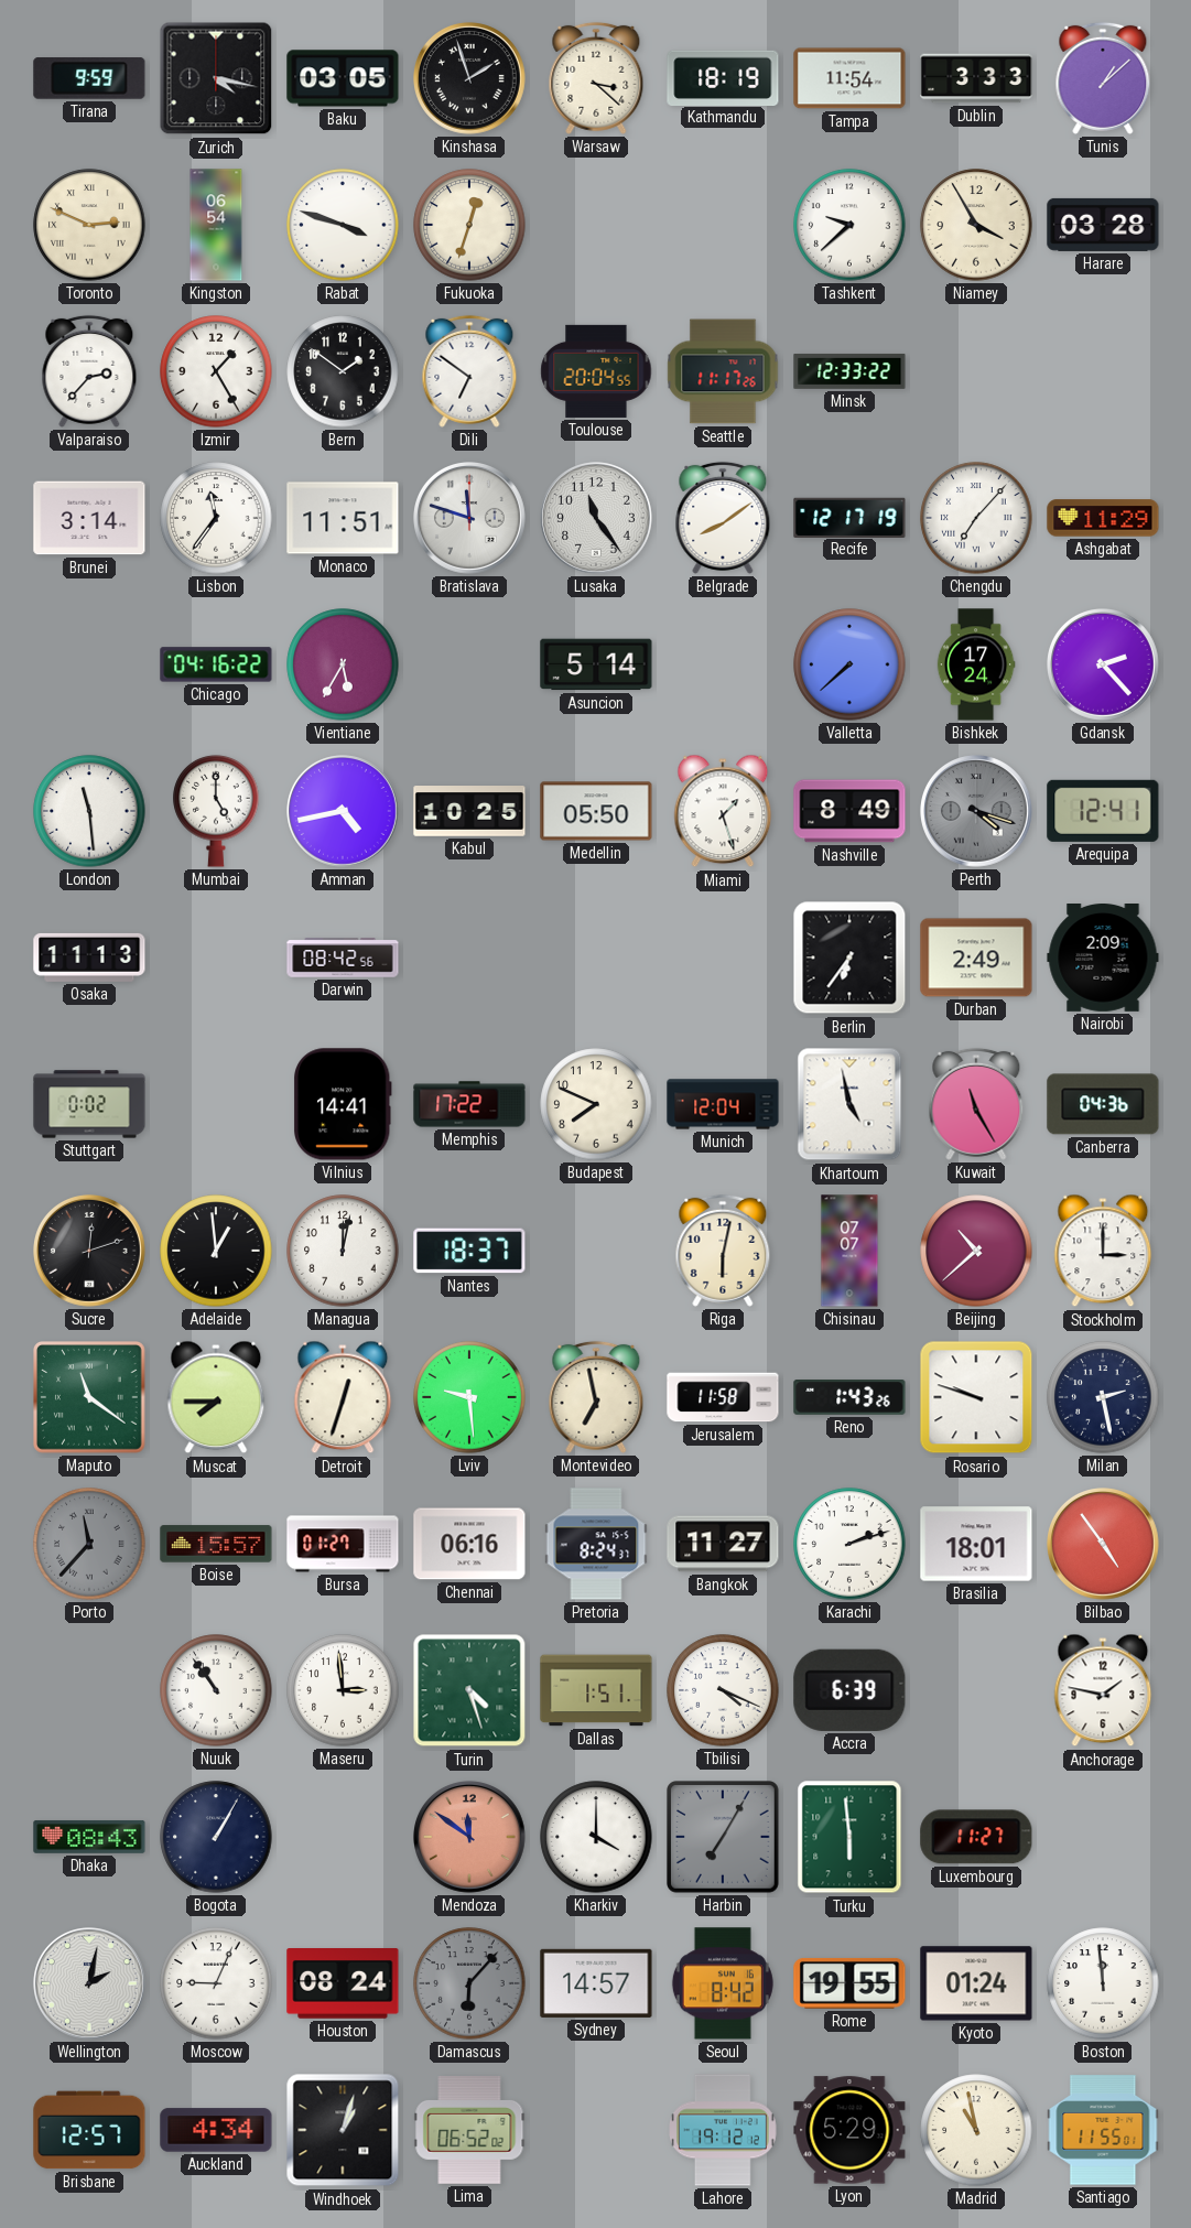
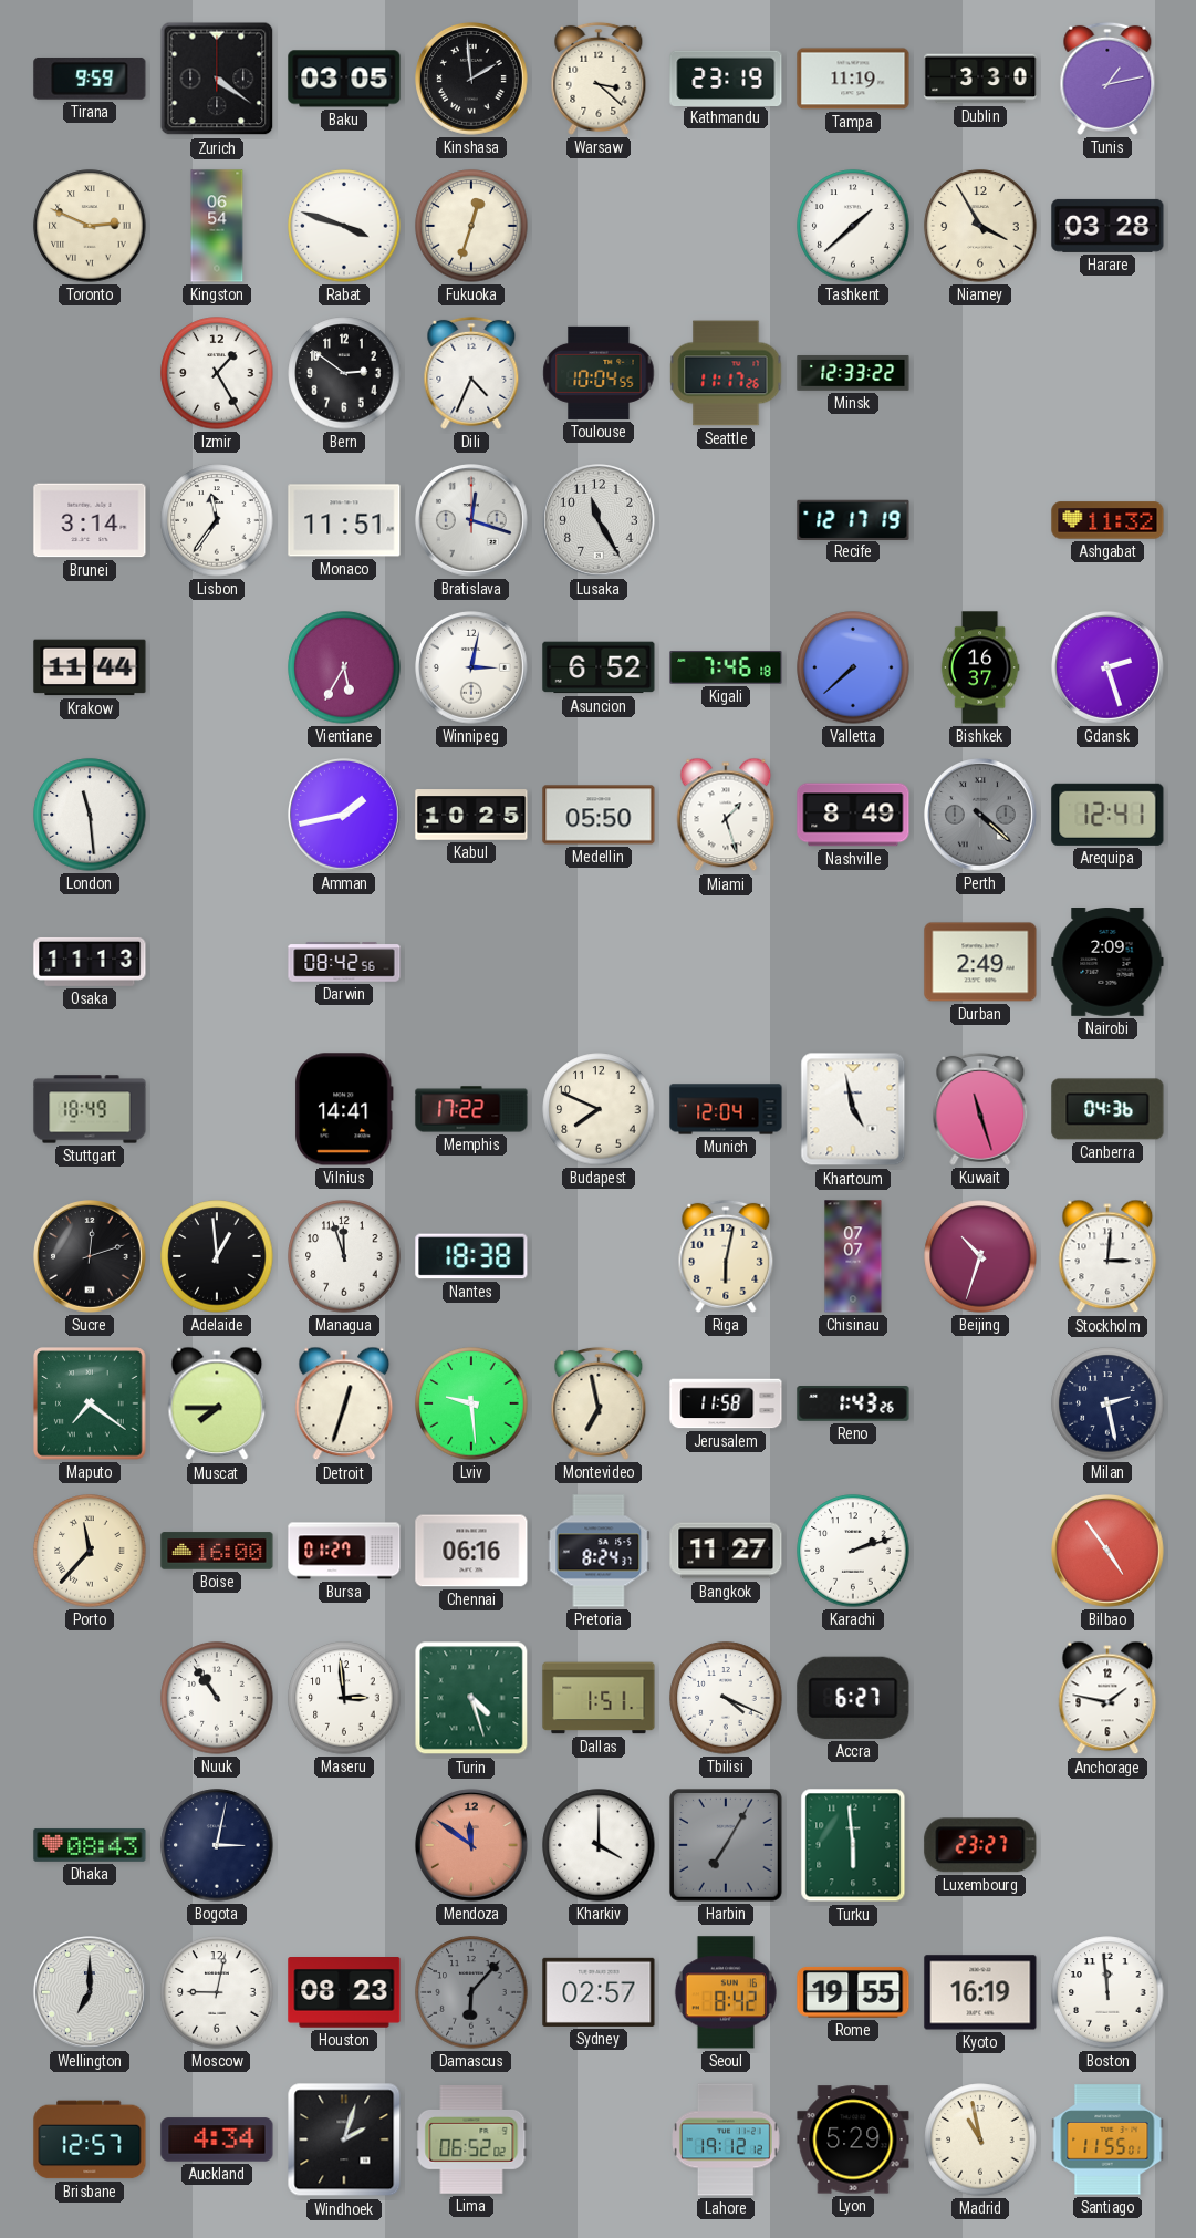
Zurich: 4:17 -> 4:21 (217, 79)
Kinshasa: 1:57 -> 1:59 (472, 80)
Kathmandu: 18:19 -> 23:19 (726, 77)
Tampa: 11:54 -> 11:19 (853, 79)
Dublin: 3:33 -> 3:30 (980, 79)
Tunis: 1:08 -> 1:13 (1107, 79)
Tashkent: 9:38 -> 1:38 (853, 226)
Valparaiso: 2:37 -> none (89, 371)
Bern: 1:51 -> 2:51 (344, 373)
Dili: 6:51 -> 4:34 (471, 373)
Toulouse: 20:04 -> 10:04 (599, 373)
Bratislava: 11:48 -> 12:18 (472, 521)
Lusaka: 11:24 -> 11:25 (600, 521)
Belgrade: 8:09 -> none (723, 518)
Chengdu: 7:07 -> none (976, 518)
Ashgabat: 11:29 -> 11:32 (1107, 520)
Krakow: none -> 11:44 (90, 667)
Chicago: 04:16 -> none (216, 664)
Winnipeg: none -> 3:02 (472, 669)
Asuncion: 5:14 -> 6:52 (599, 667)
Kigali: none -> 7:46 (726, 667)
Bishkek: 17:24 -> 16:37 (980, 667)
Gdansk: 2:23 -> 2:27 (1109, 669)
Mumbai: 5:00 -> none (216, 811)
Amman: 4:43 -> 1:43 (345, 816)
Perth: 4:18 -> 4:22 (981, 816)
Berlin: 6:36 -> none (849, 958)
Stuttgart: 0:02 -> 18:49 (90, 1109)
Kuwait: 11:25 -> 11:27 (980, 1109)
Managua: 12:02 -> 11:57 (344, 1256)
Nantes: 18:37 -> 18:38 (471, 1256)
Beijing: 10:38 -> 10:33 (980, 1256)
Stockholm: 3:00 -> 3:01 (1107, 1256)
Maputo: 11:21 -> 7:21 (91, 1405)
Rosario: 9:48 -> none (976, 1397)
Porto dial: grey -> cream (90, 1551)
Boise: 15:57 -> 16:00 (217, 1551)
Brasilia: 18:01 -> none (976, 1544)
Accra: 6:39 -> 6:27 (853, 1698)
Bogota: 1:05 -> 3:02 (217, 1845)
Luxembourg: 11:27 -> 23:27 (980, 1845)
Wellington: 2:02 -> 7:00 (91, 1993)
Moscow: 9:04 -> 9:02 (217, 1992)
Houston: 08:24 -> 08:23 (344, 1993)
Sydney: 14:57 -> 02:57 (599, 1992)
Kyoto: 01:24 -> 16:19 (980, 1992)
Windhoek: 1:03 -> 2:03 (344, 2139)
